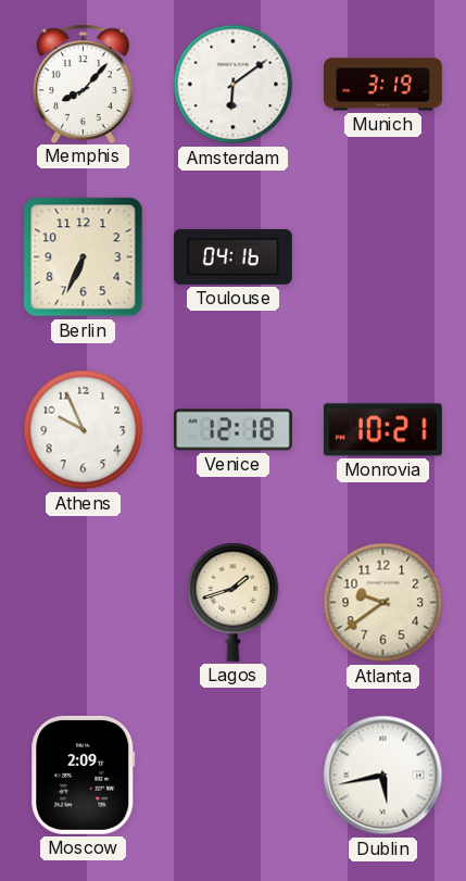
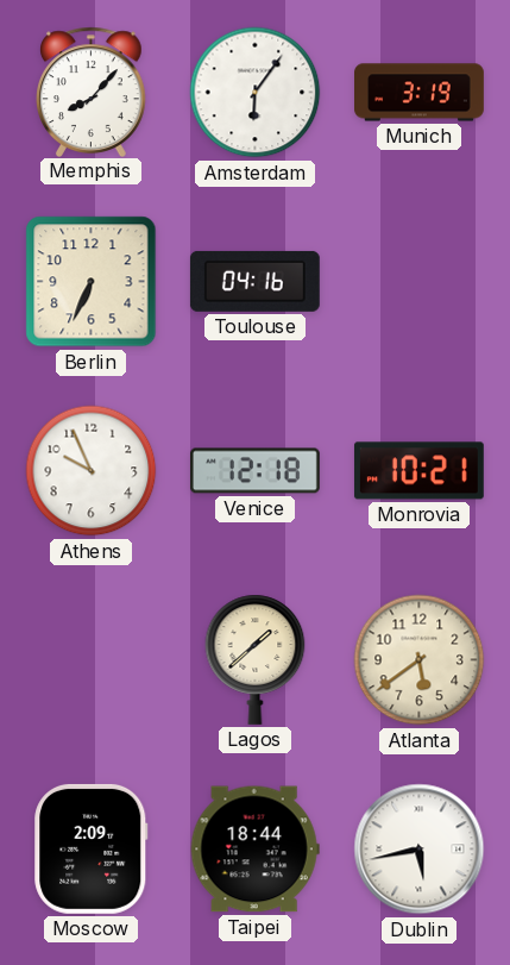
Amsterdam: 6:09 -> 6:06 (256, 93)
Lagos: 1:42 -> 1:38 (256, 659)
Atlanta: 9:39 -> 5:39 (420, 660)
Taipei: none -> 18:44 (254, 850)
